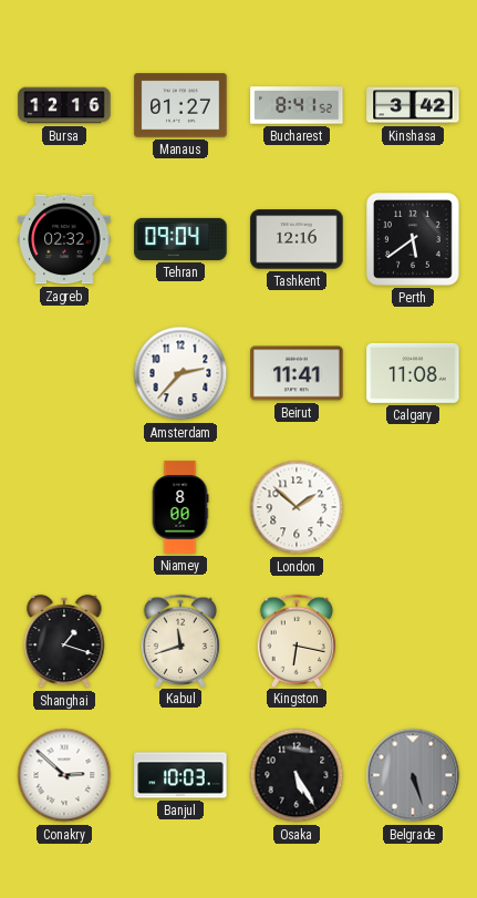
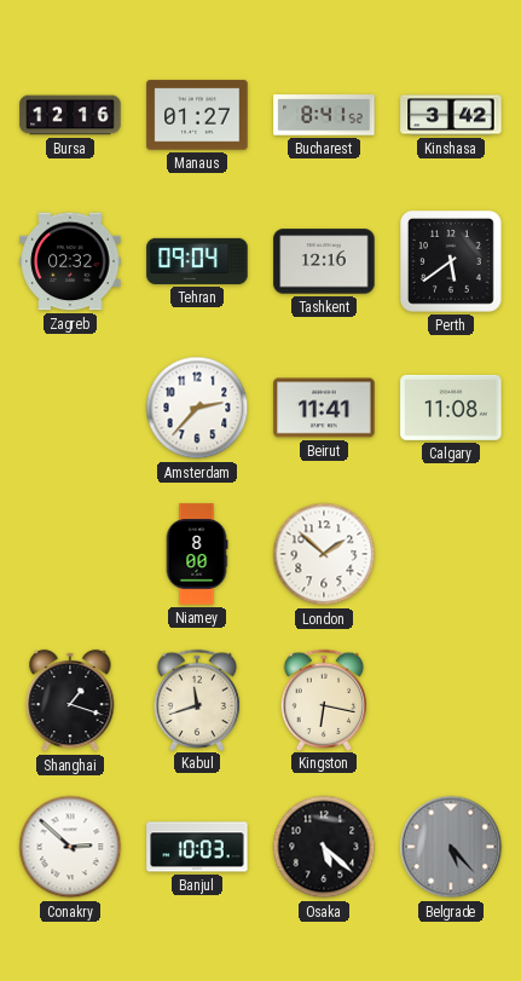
Osaka: 5:25 -> 5:22 (324, 847)
Belgrade: 5:27 -> 5:23 (451, 847)
